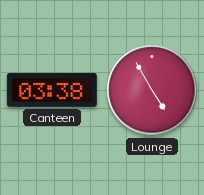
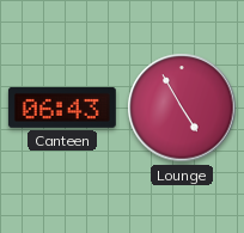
Canteen: 03:38 -> 06:43 (62, 108)
